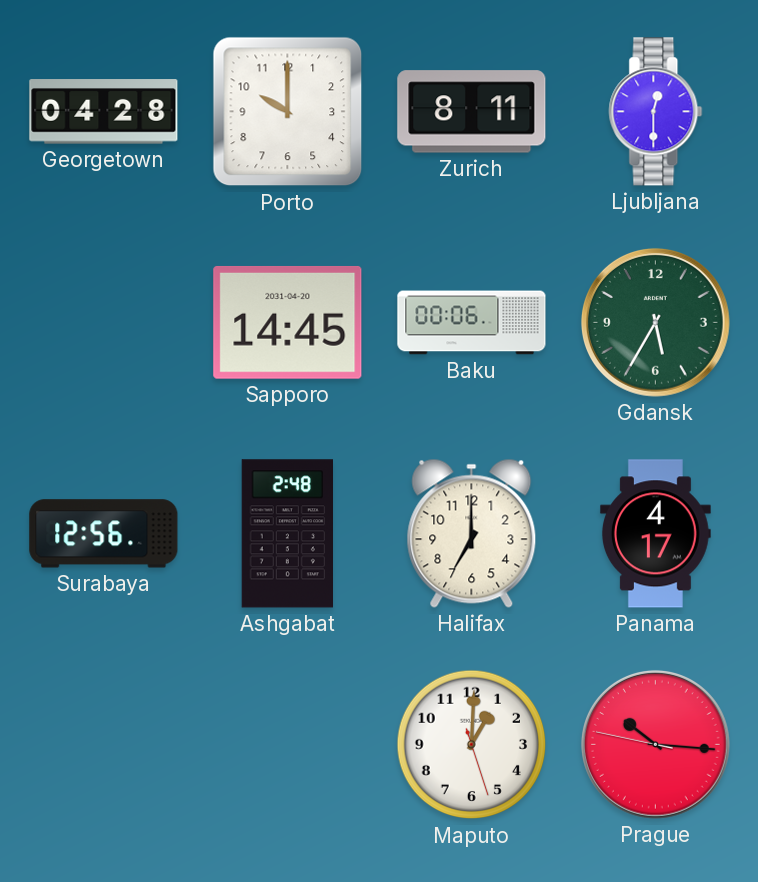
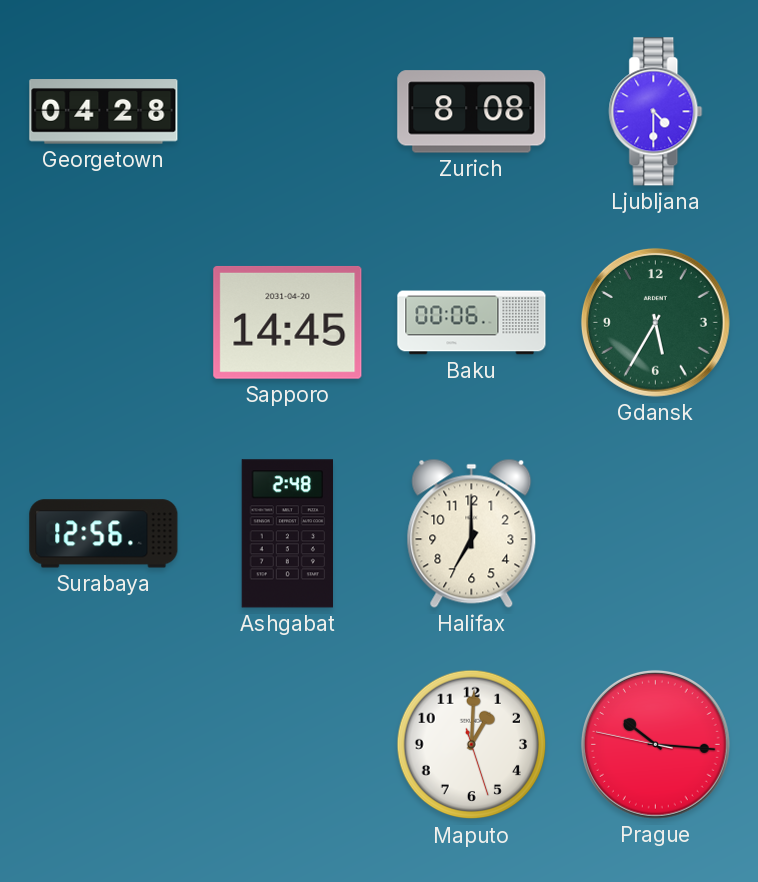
Porto: 10:00 -> none (288, 112)
Zurich: 8:11 -> 8:08 (472, 112)
Ljubljana: 12:30 -> 4:30 (656, 112)
Panama: 4:17 -> none (655, 534)
